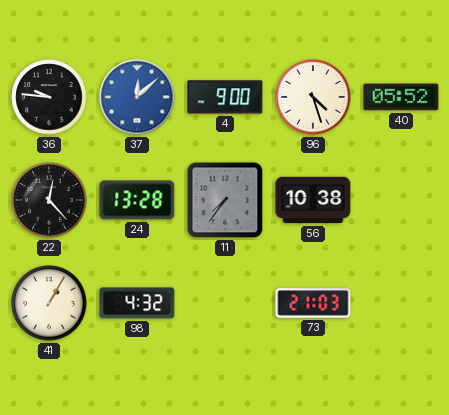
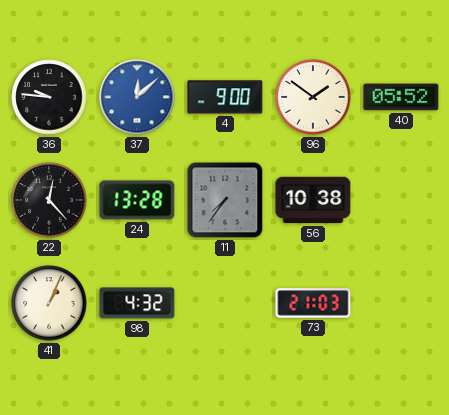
96: 4:27 -> 1:51 (313, 97)
41: 1:05 -> 1:04 (49, 303)
